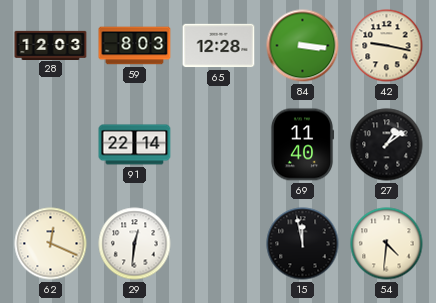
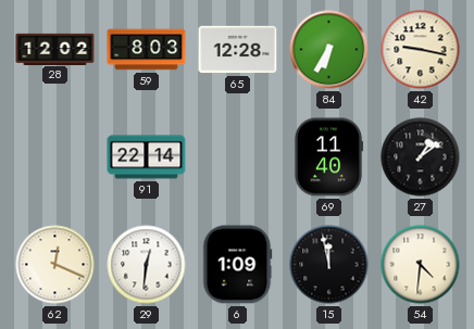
28: 12:03 -> 12:02 (55, 49)
84: 3:16 -> 6:35 (329, 50)
6: none -> 1:09 (237, 265)
